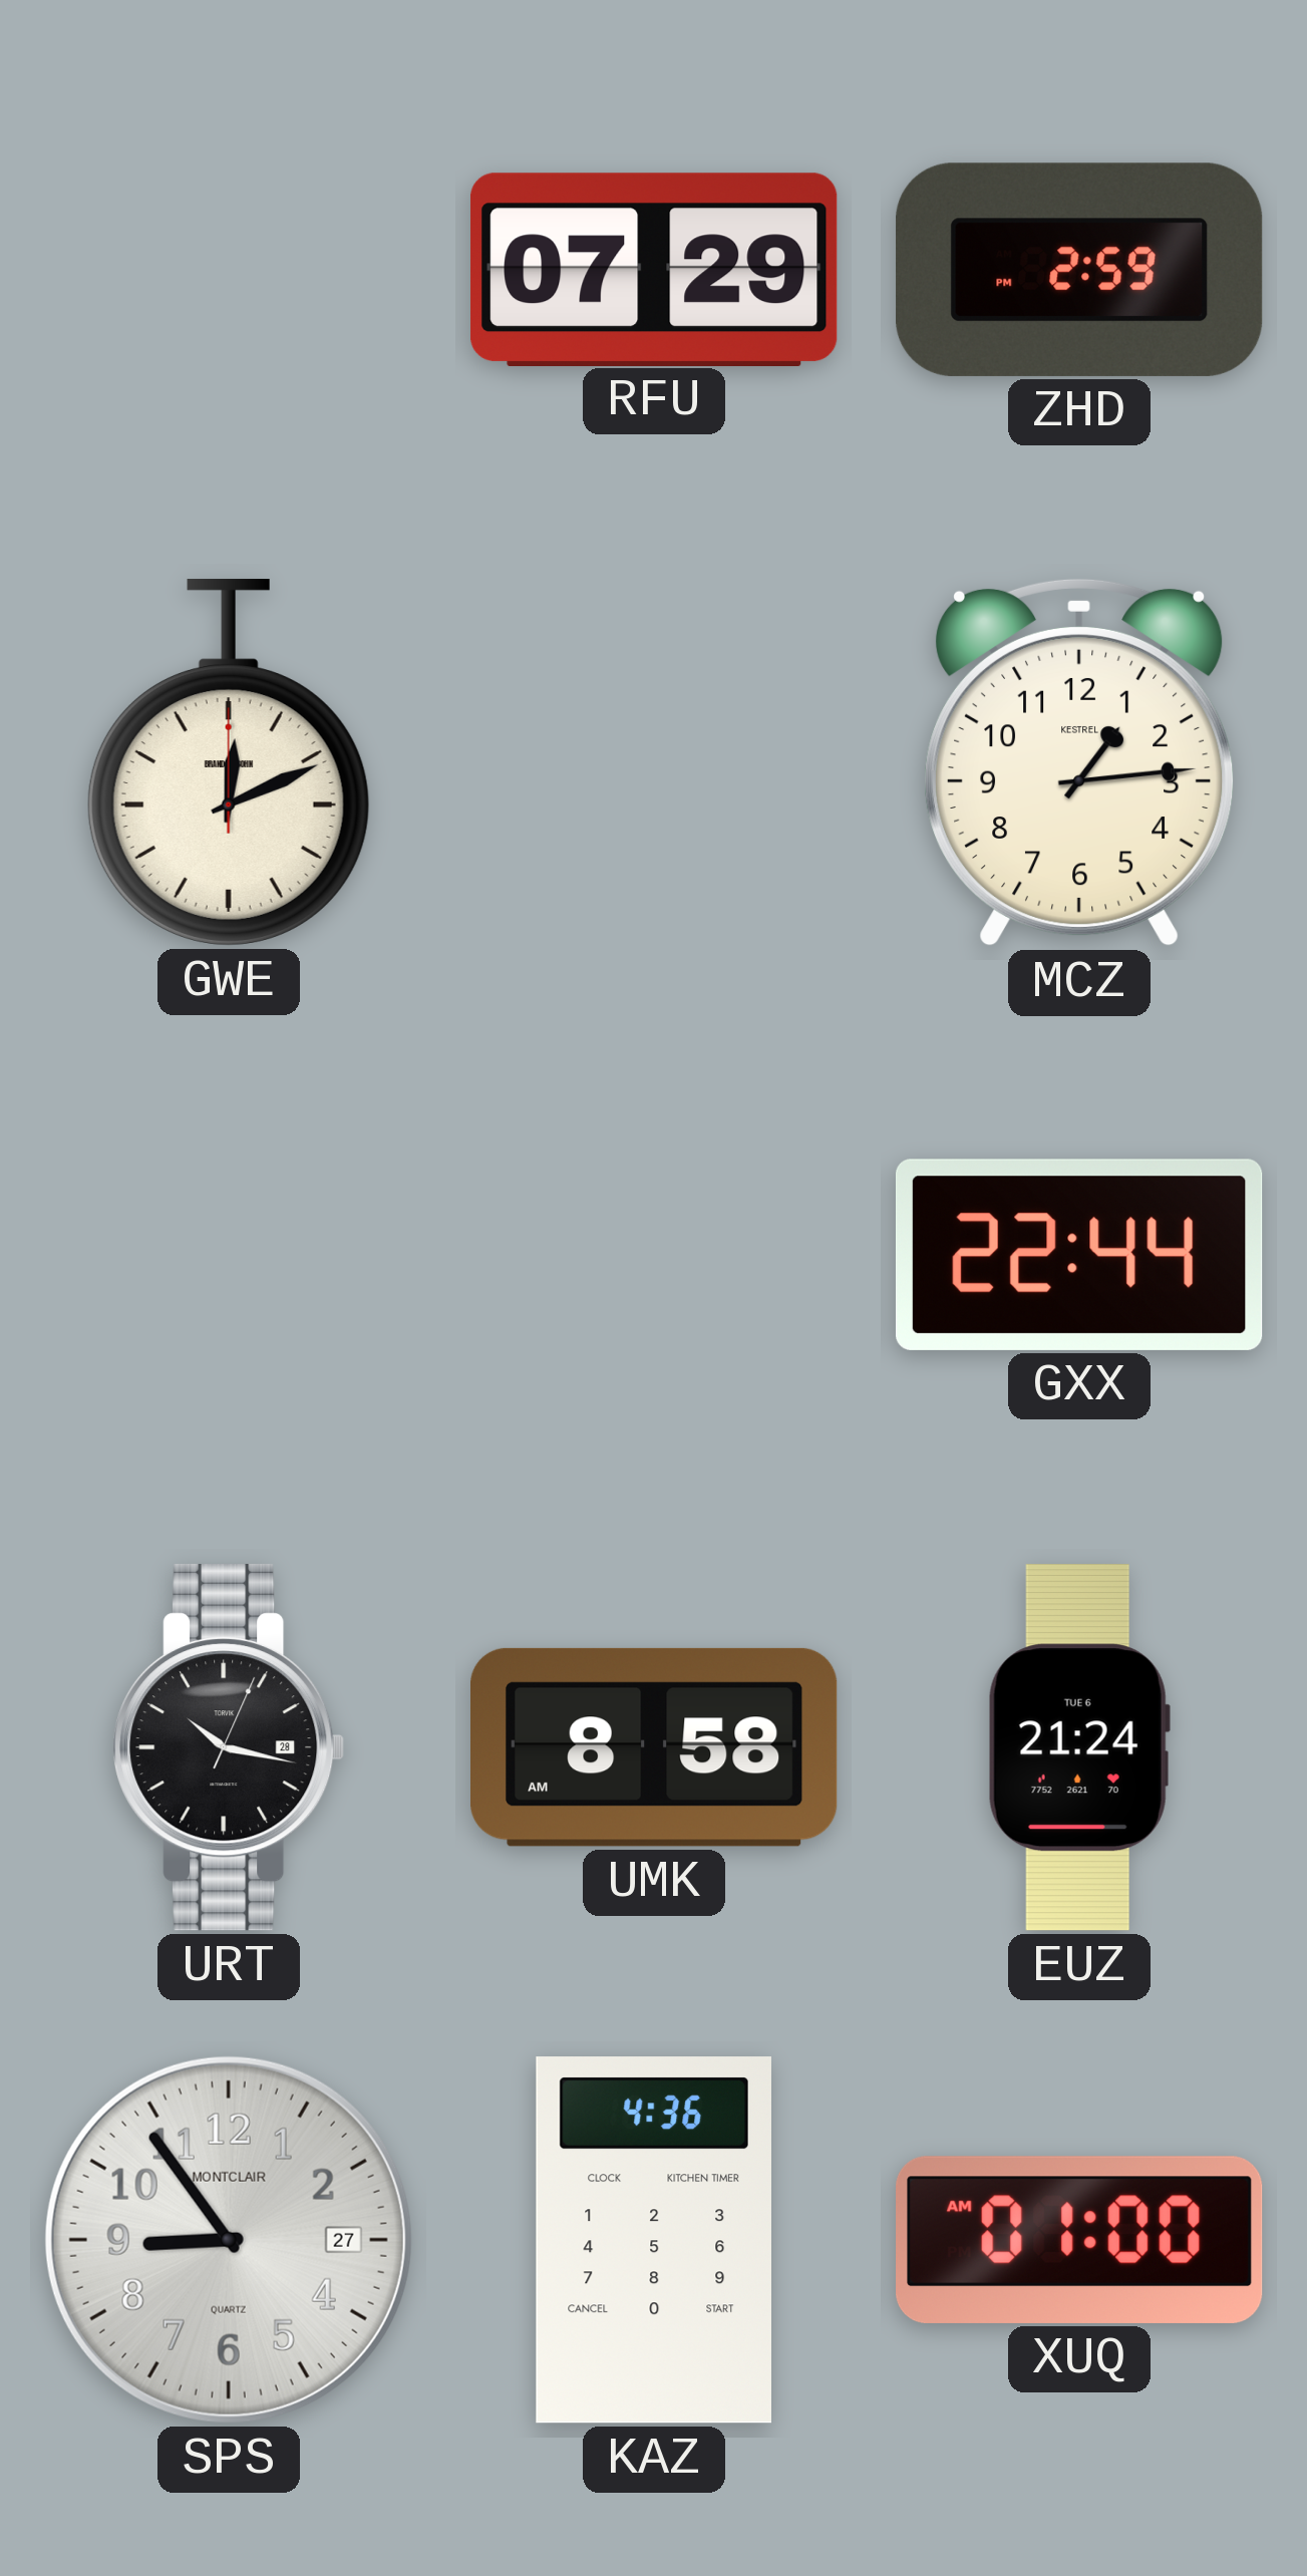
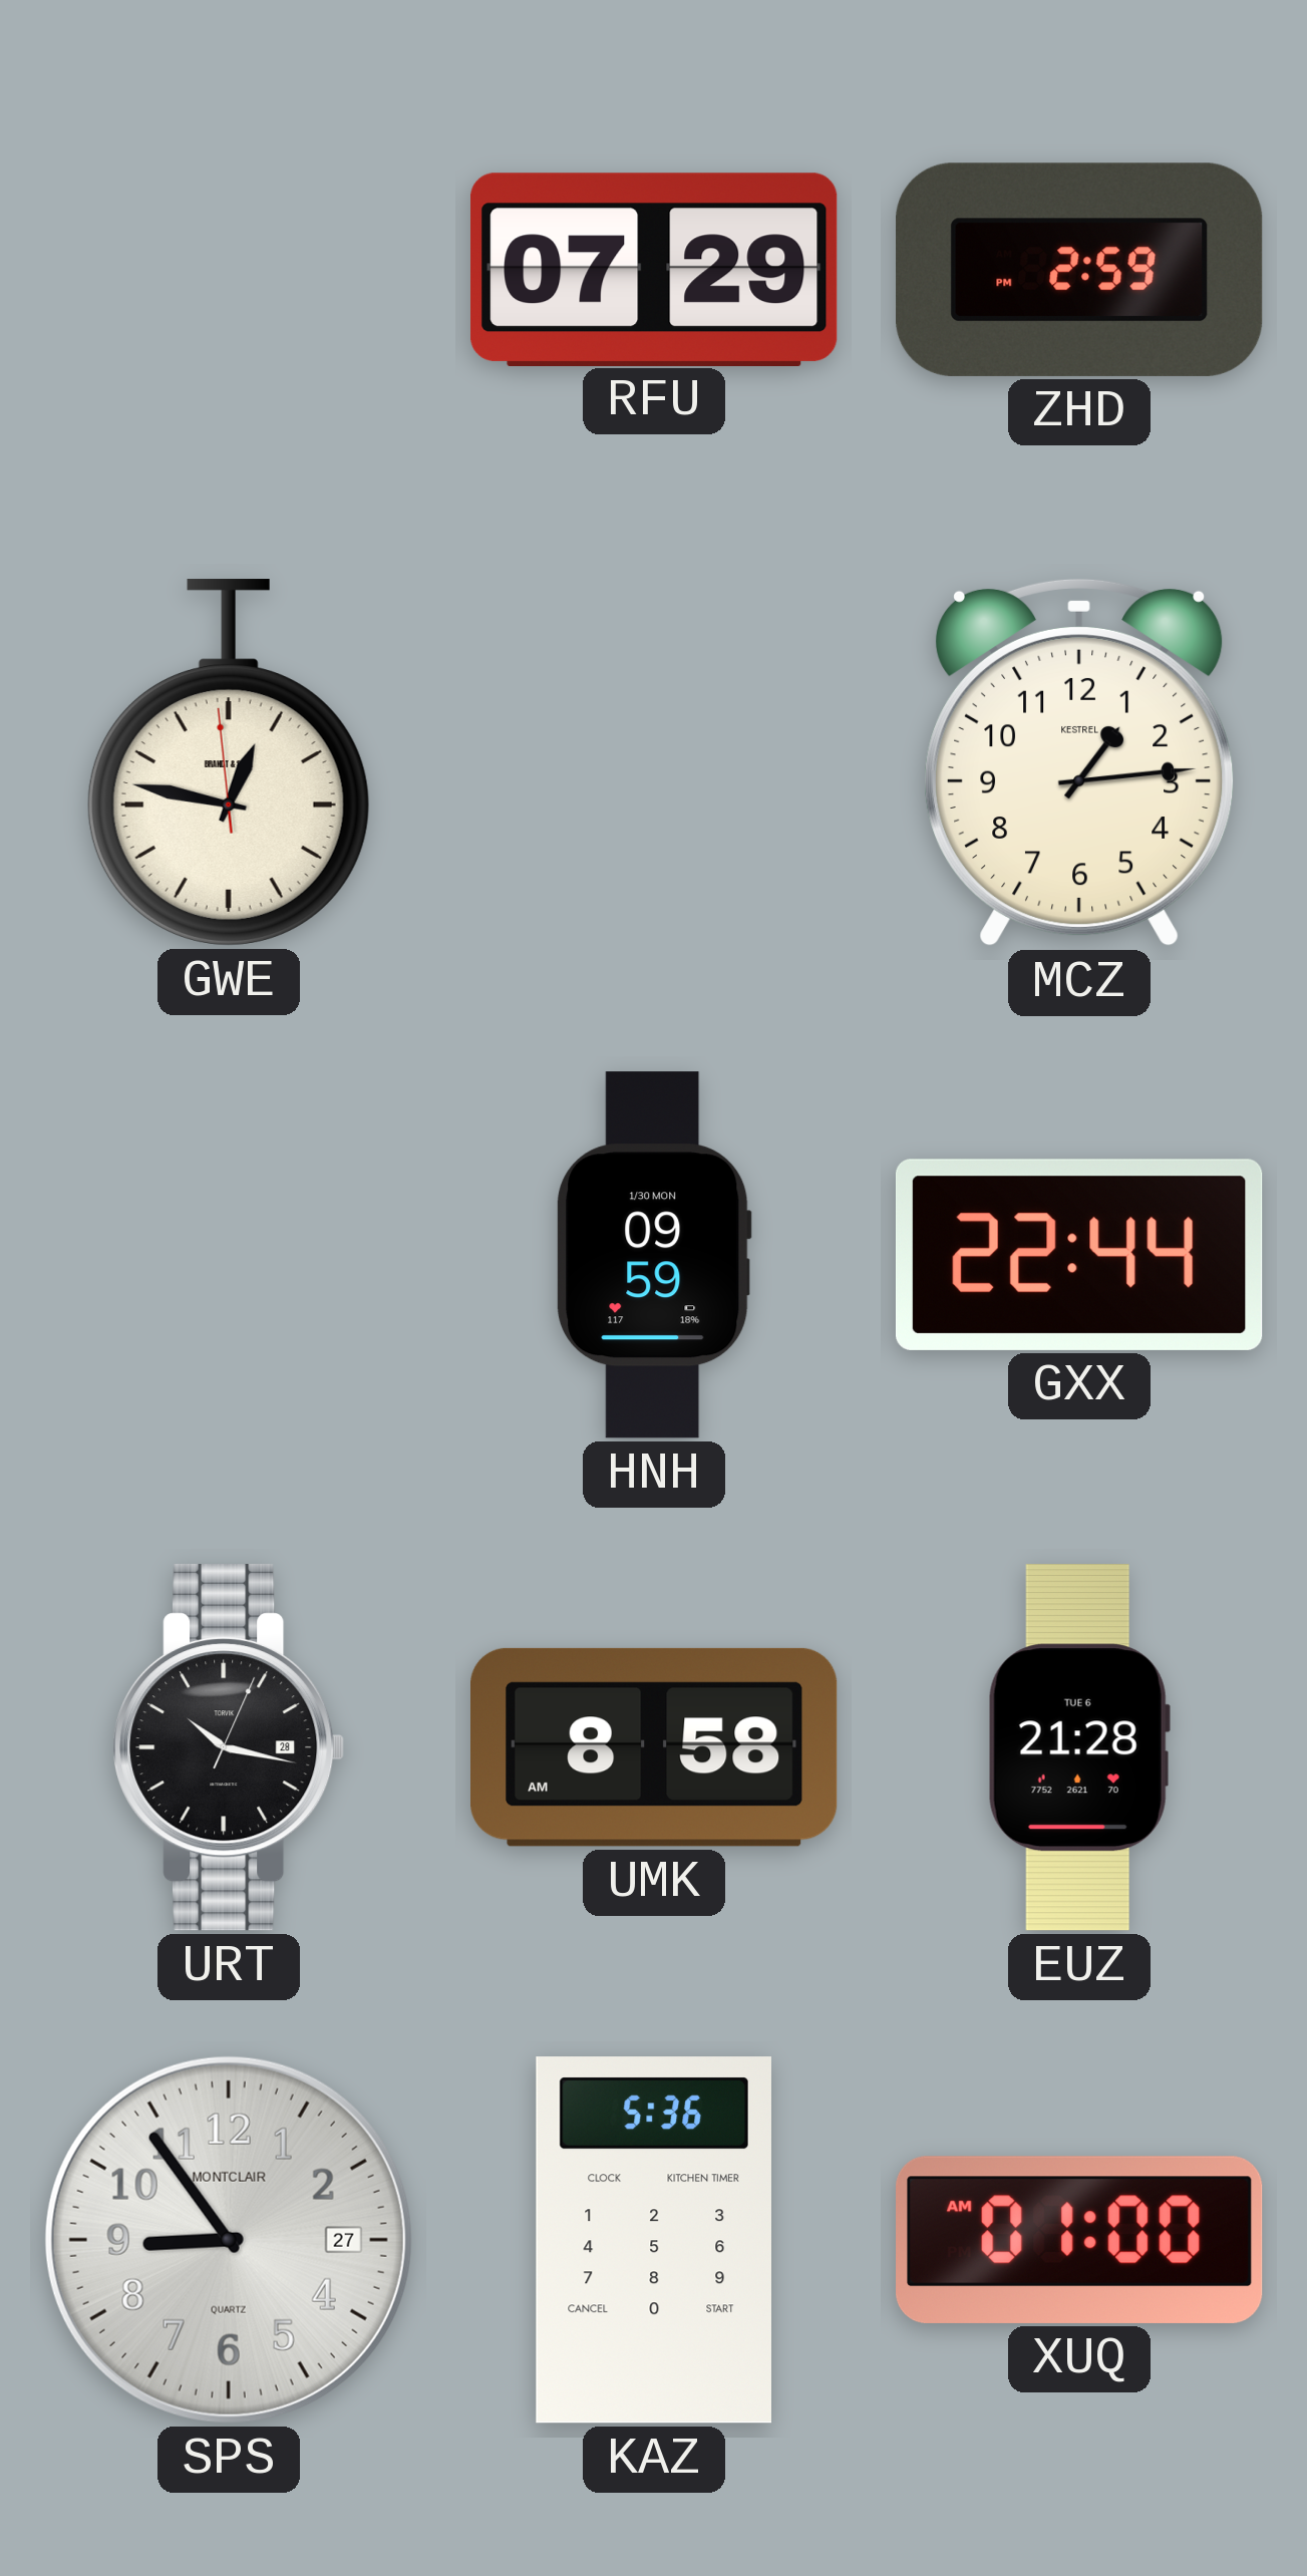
GWE: 12:11 -> 12:46 (229, 762)
HNH: none -> 09:59 (654, 1255)
EUZ: 21:24 -> 21:28 (1079, 1747)
KAZ: 4:36 -> 5:36 (654, 2240)
